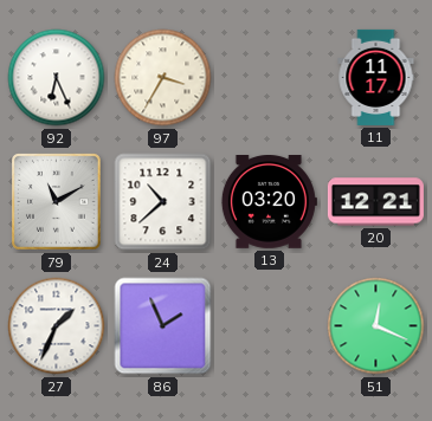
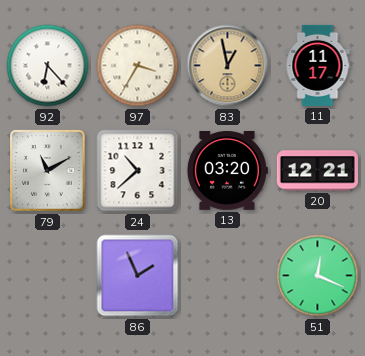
92: 6:26 -> 6:23 (48, 66)
83: none -> 12:58 (228, 66)
27: 1:34 -> none (57, 326)
